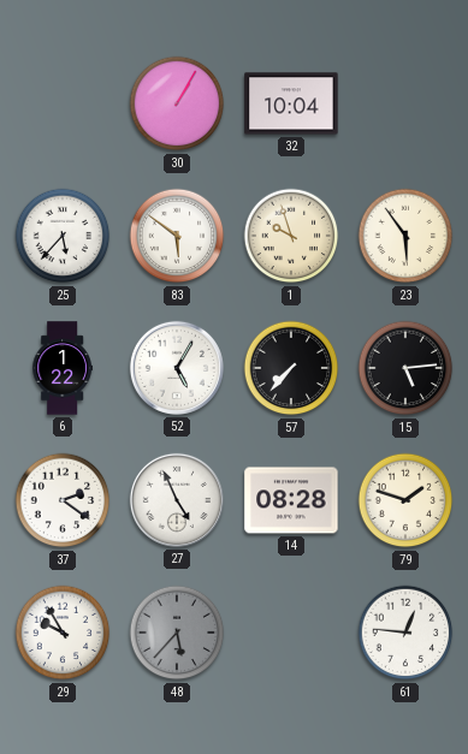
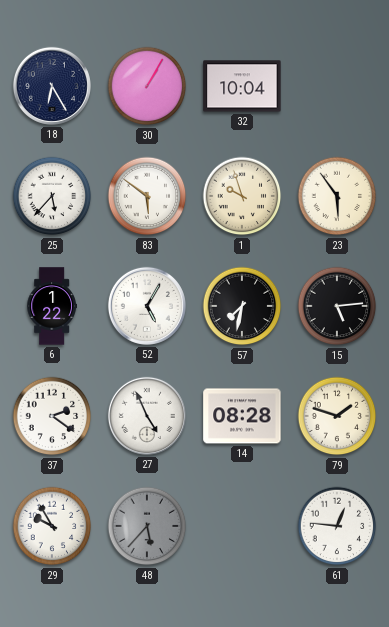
18: none -> 6:25 (52, 86)
57: 7:37 -> 7:32 (242, 306)
